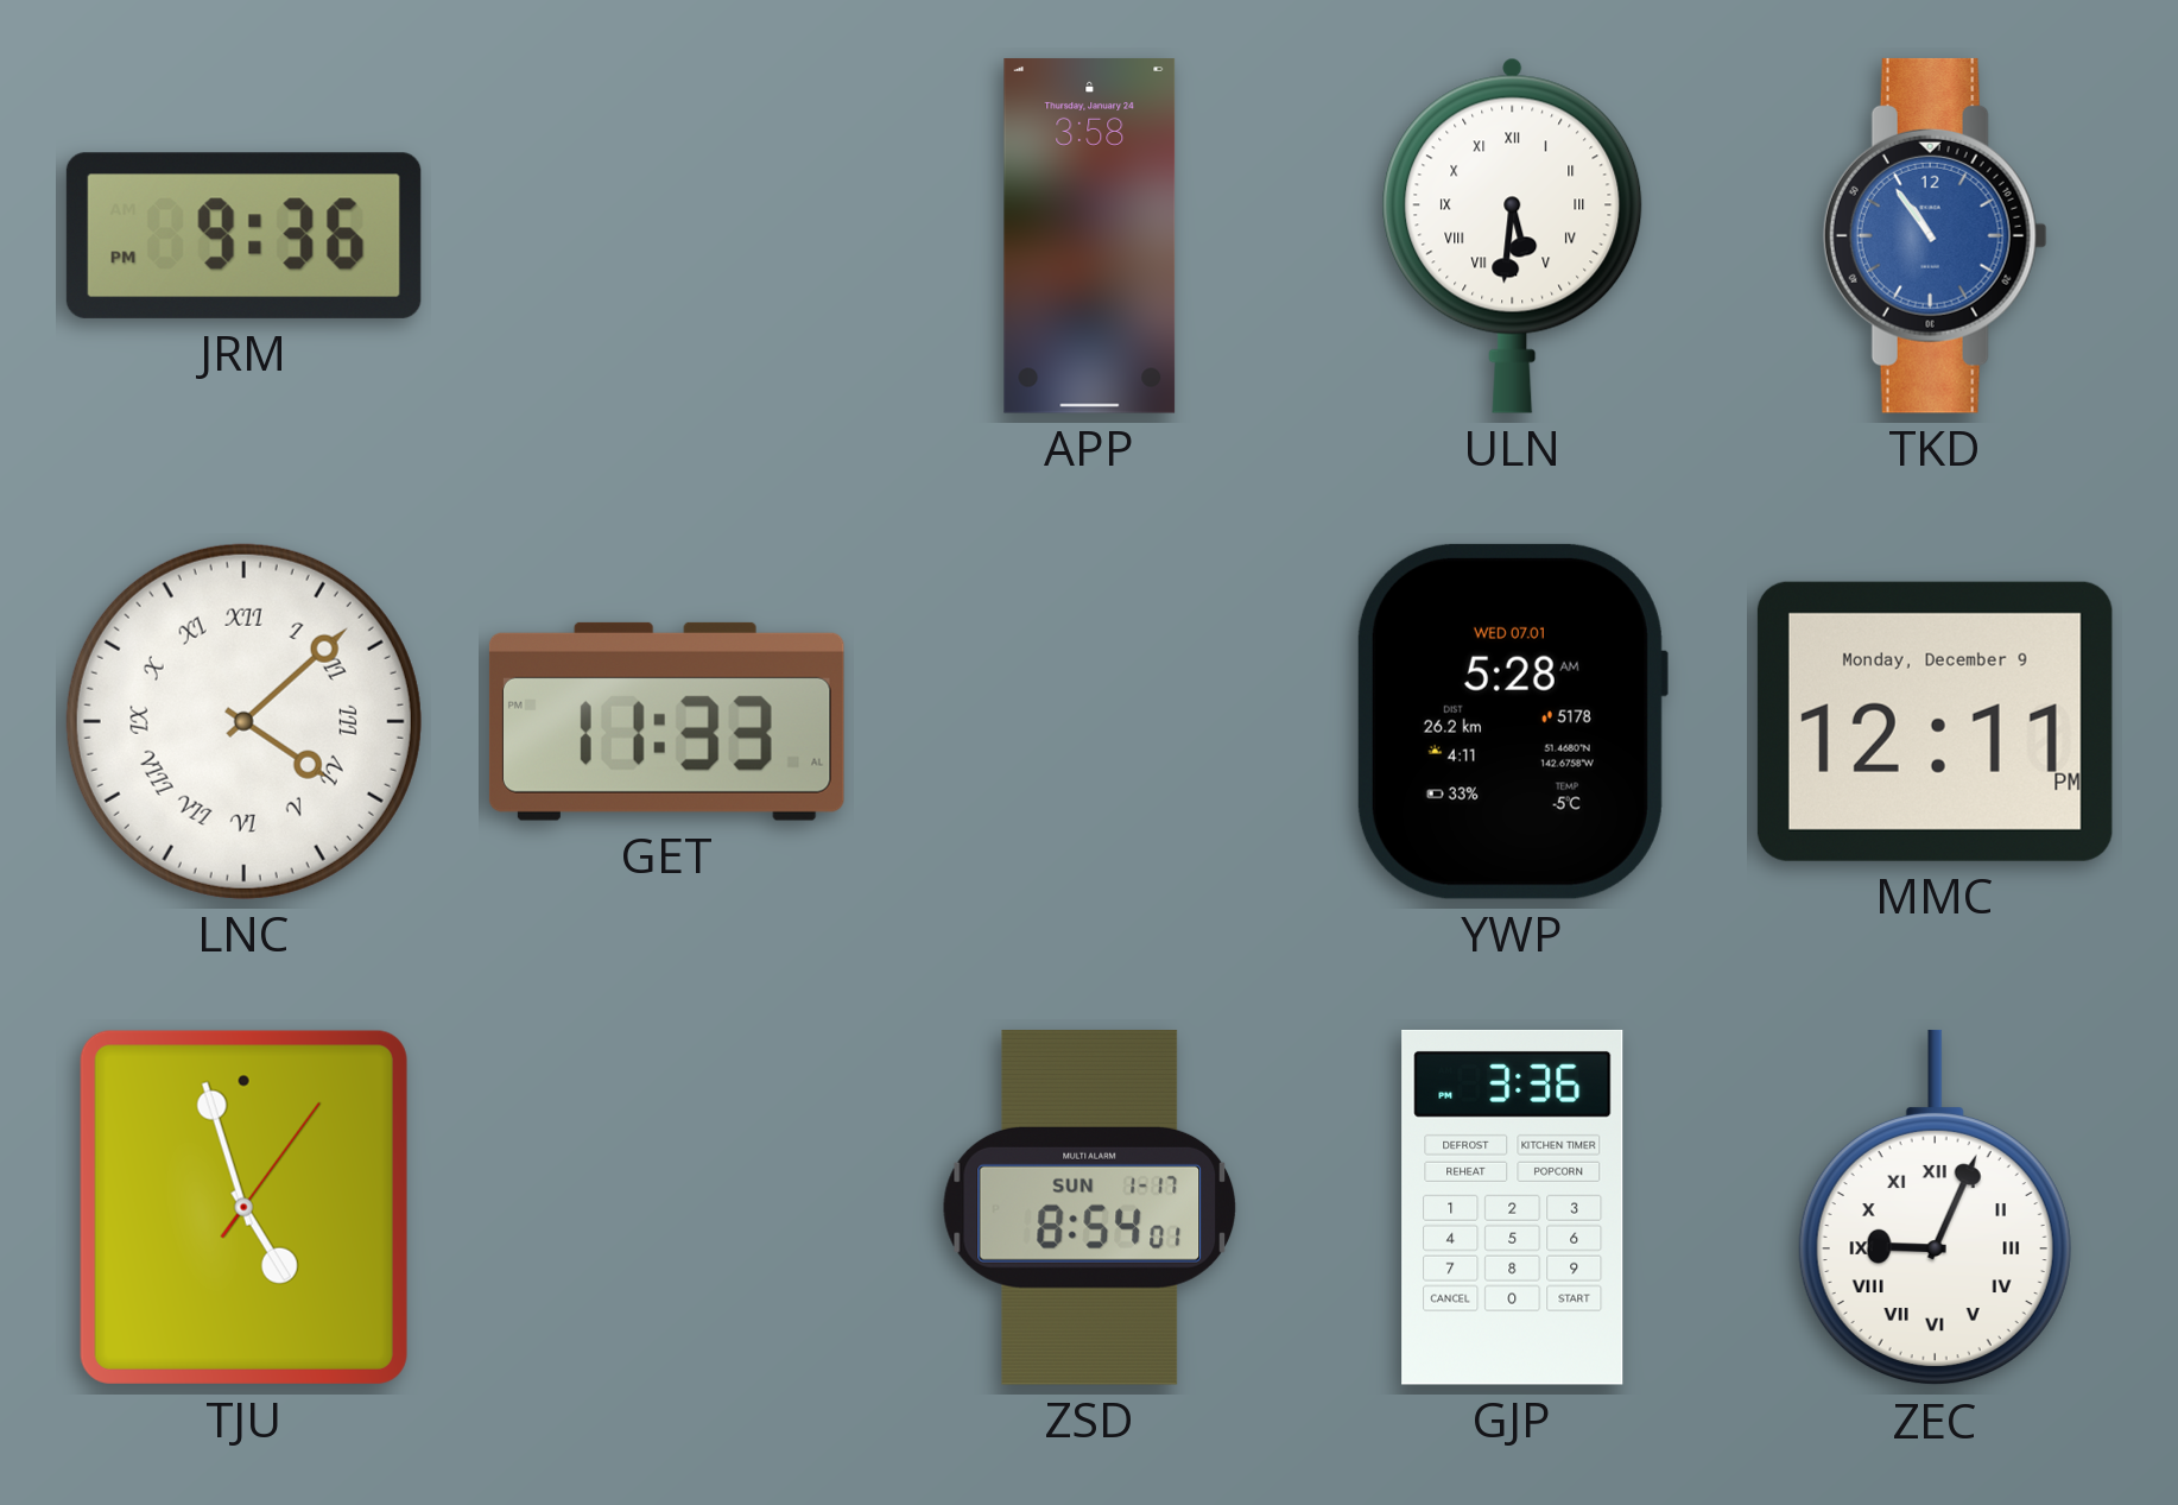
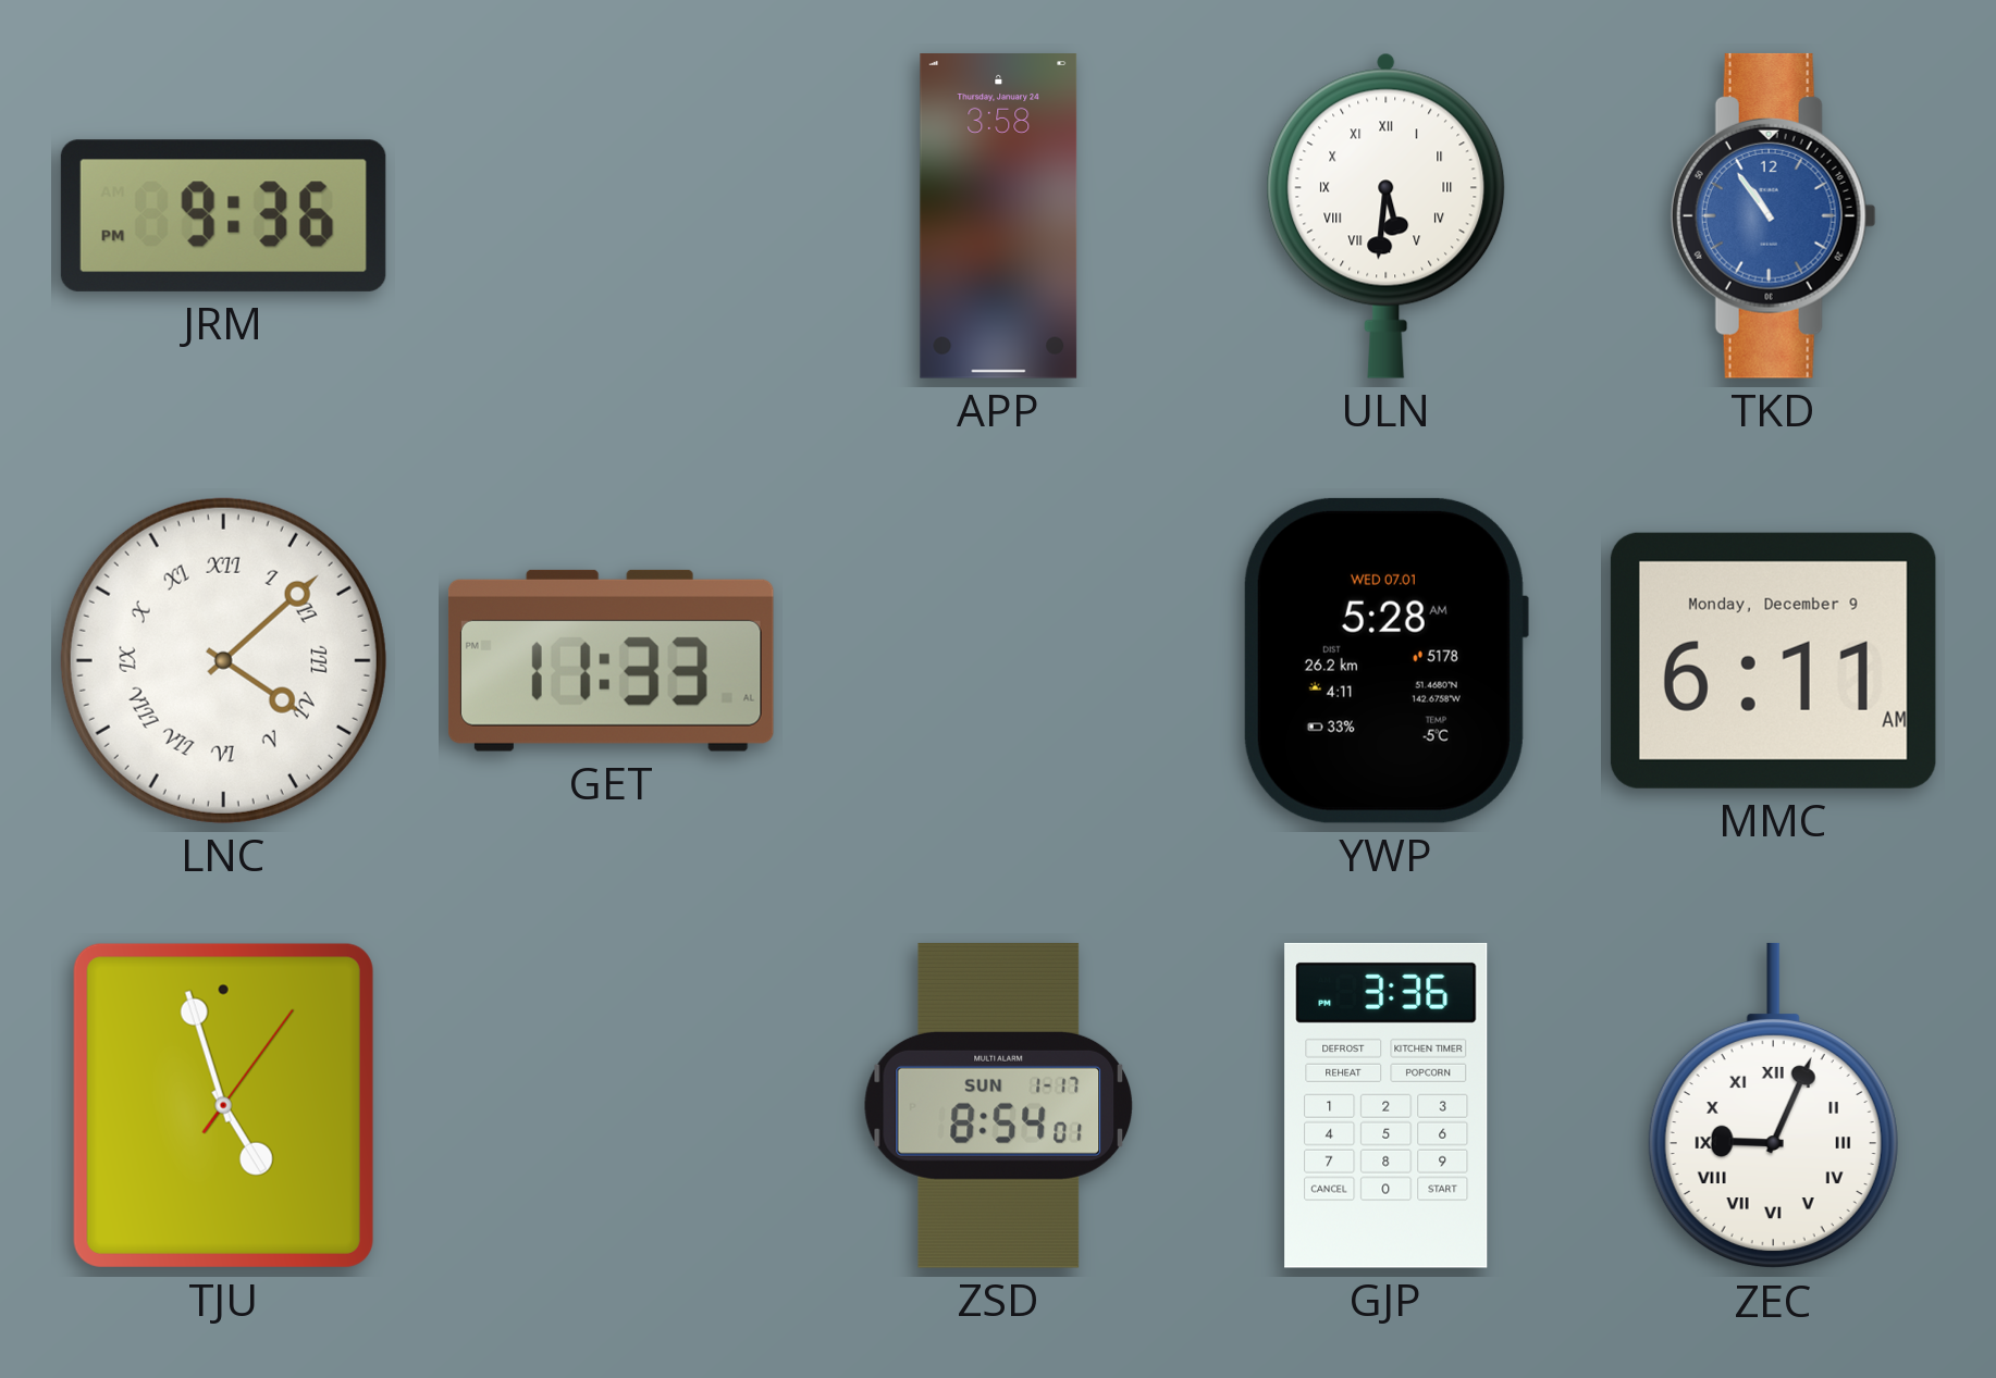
MMC: 12:11 -> 6:11 (1773, 660)
